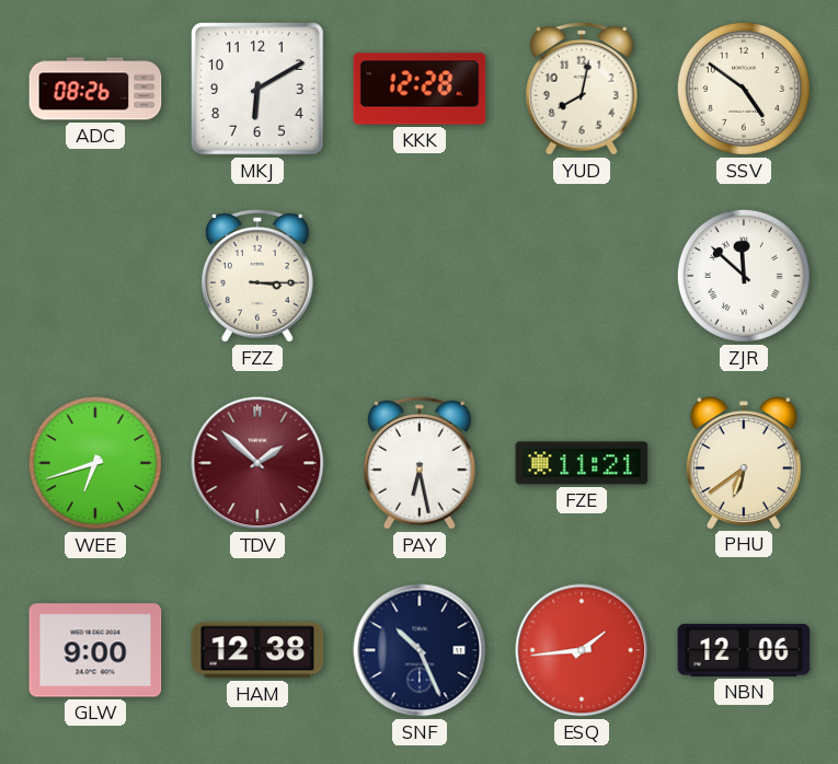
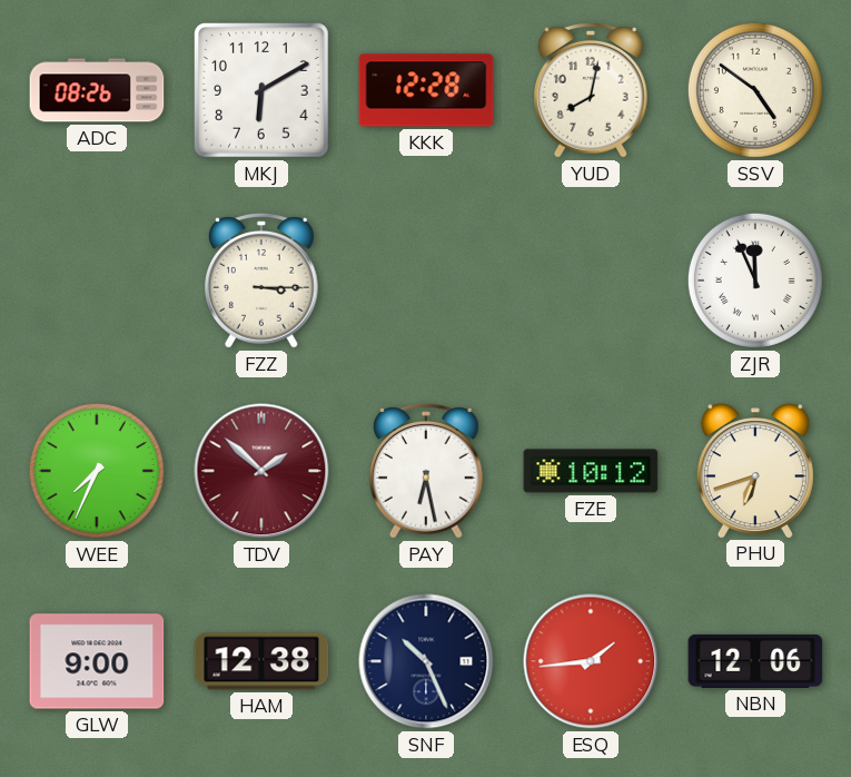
ZJR: 11:52 -> 11:56 (755, 281)
WEE: 6:42 -> 7:34 (97, 471)
FZE: 11:21 -> 10:12 (591, 471)
PHU: 6:39 -> 6:42 (755, 471)
